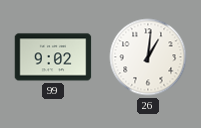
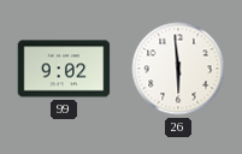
26: 1:01 -> 5:59 (178, 69)
